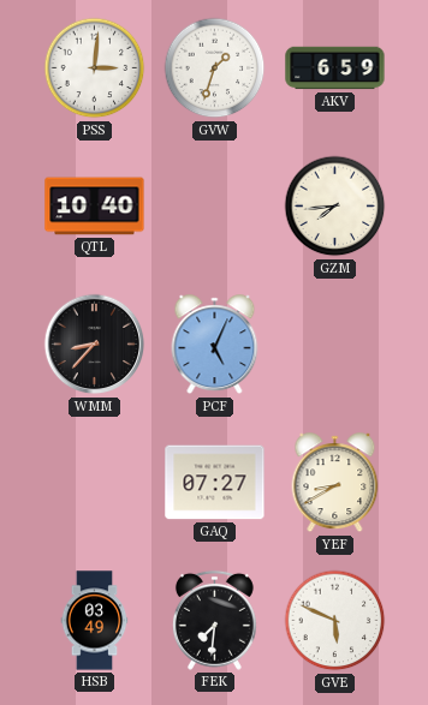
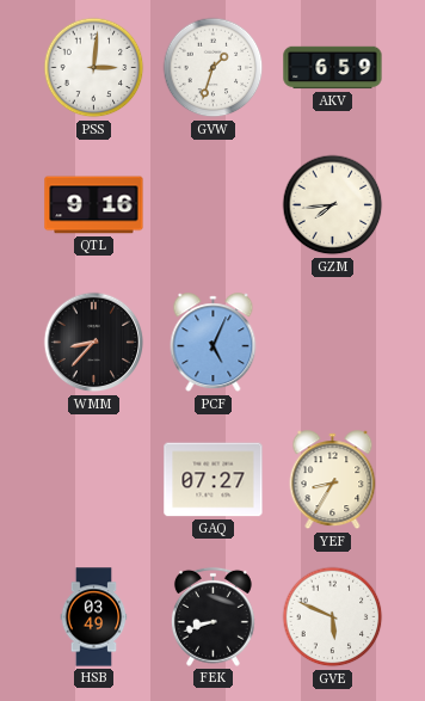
QTL: 10:40 -> 9:16 (94, 205)
YEF: 8:40 -> 8:35 (333, 480)
FEK: 7:31 -> 8:42 (213, 616)
